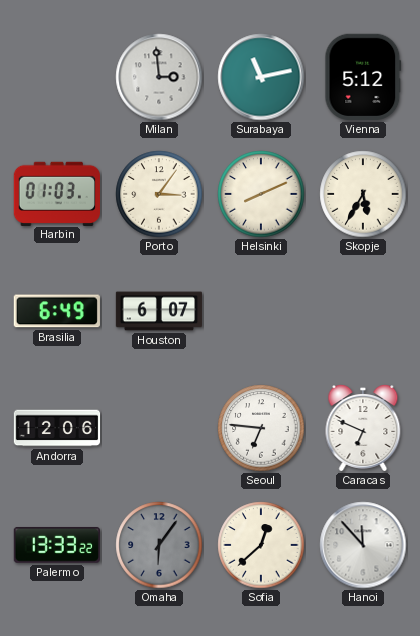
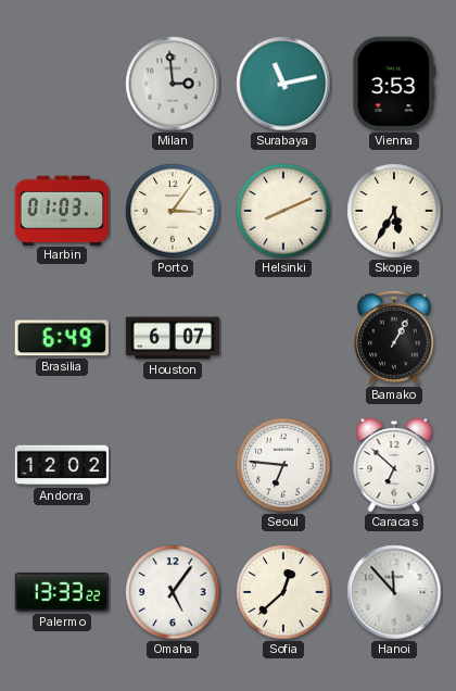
Vienna: 5:12 -> 3:53 (394, 84)
Bamako: none -> 1:05 (394, 338)
Andorra: 12:06 -> 12:02 (62, 465)
Caracas: 6:49 -> 6:52 (394, 465)
Omaha: 6:06 -> 5:06 (173, 592)
Omaha dial: grey -> white (173, 592)
